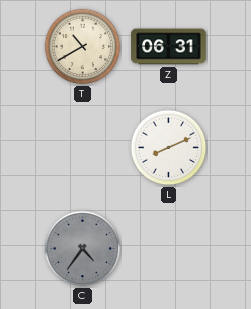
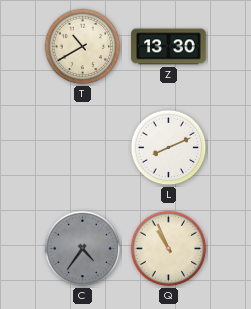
Z: 06:31 -> 13:30 (169, 47)
Q: none -> 10:56 (169, 249)
